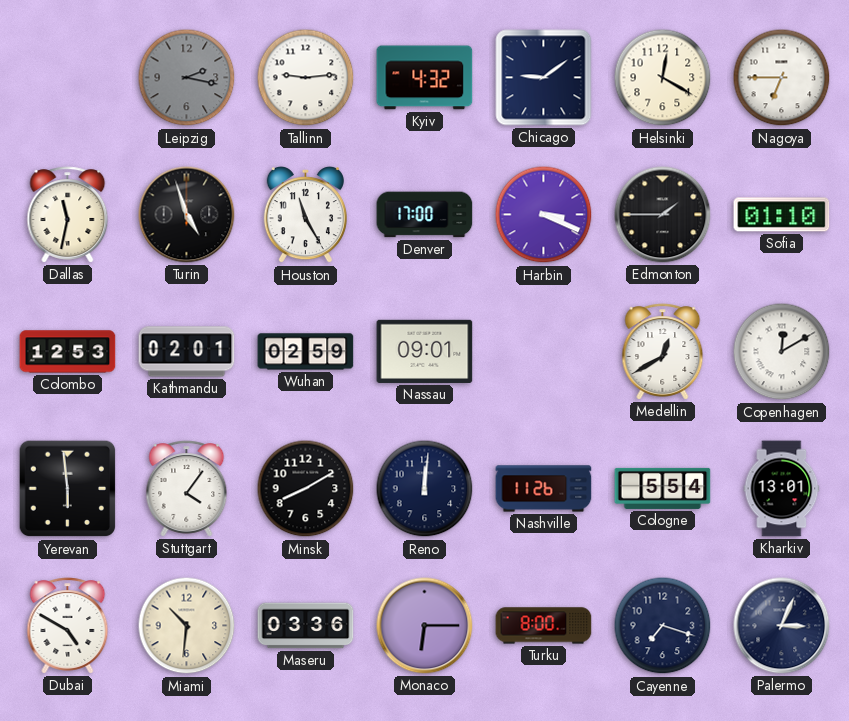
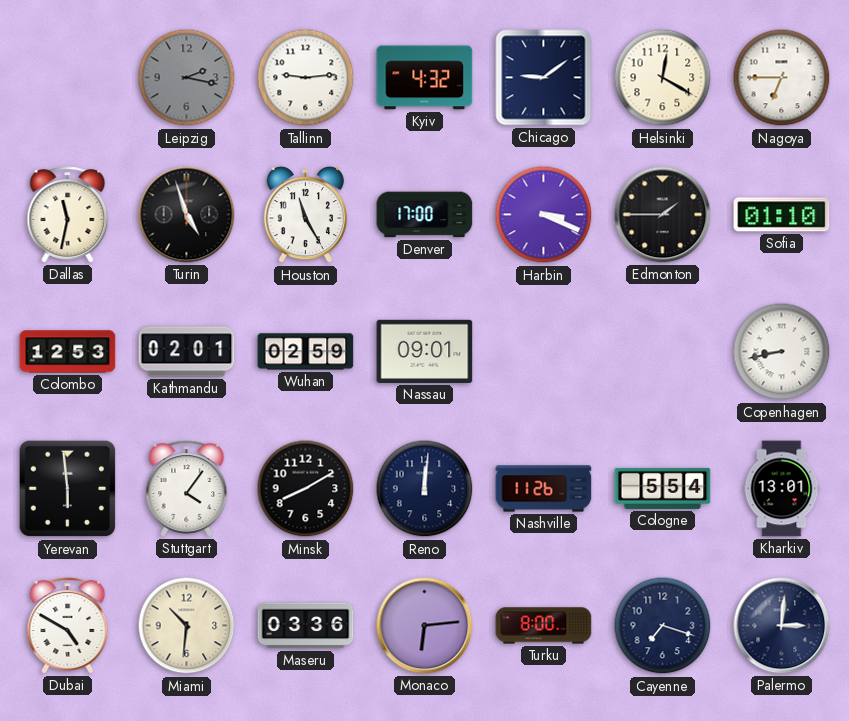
Medellin: 12:40 -> none (663, 352)
Copenhagen: 12:10 -> 8:43 (782, 352)
Monaco: 6:15 -> 6:14 (425, 626)
Palermo: 3:04 -> 3:01 (782, 626)
